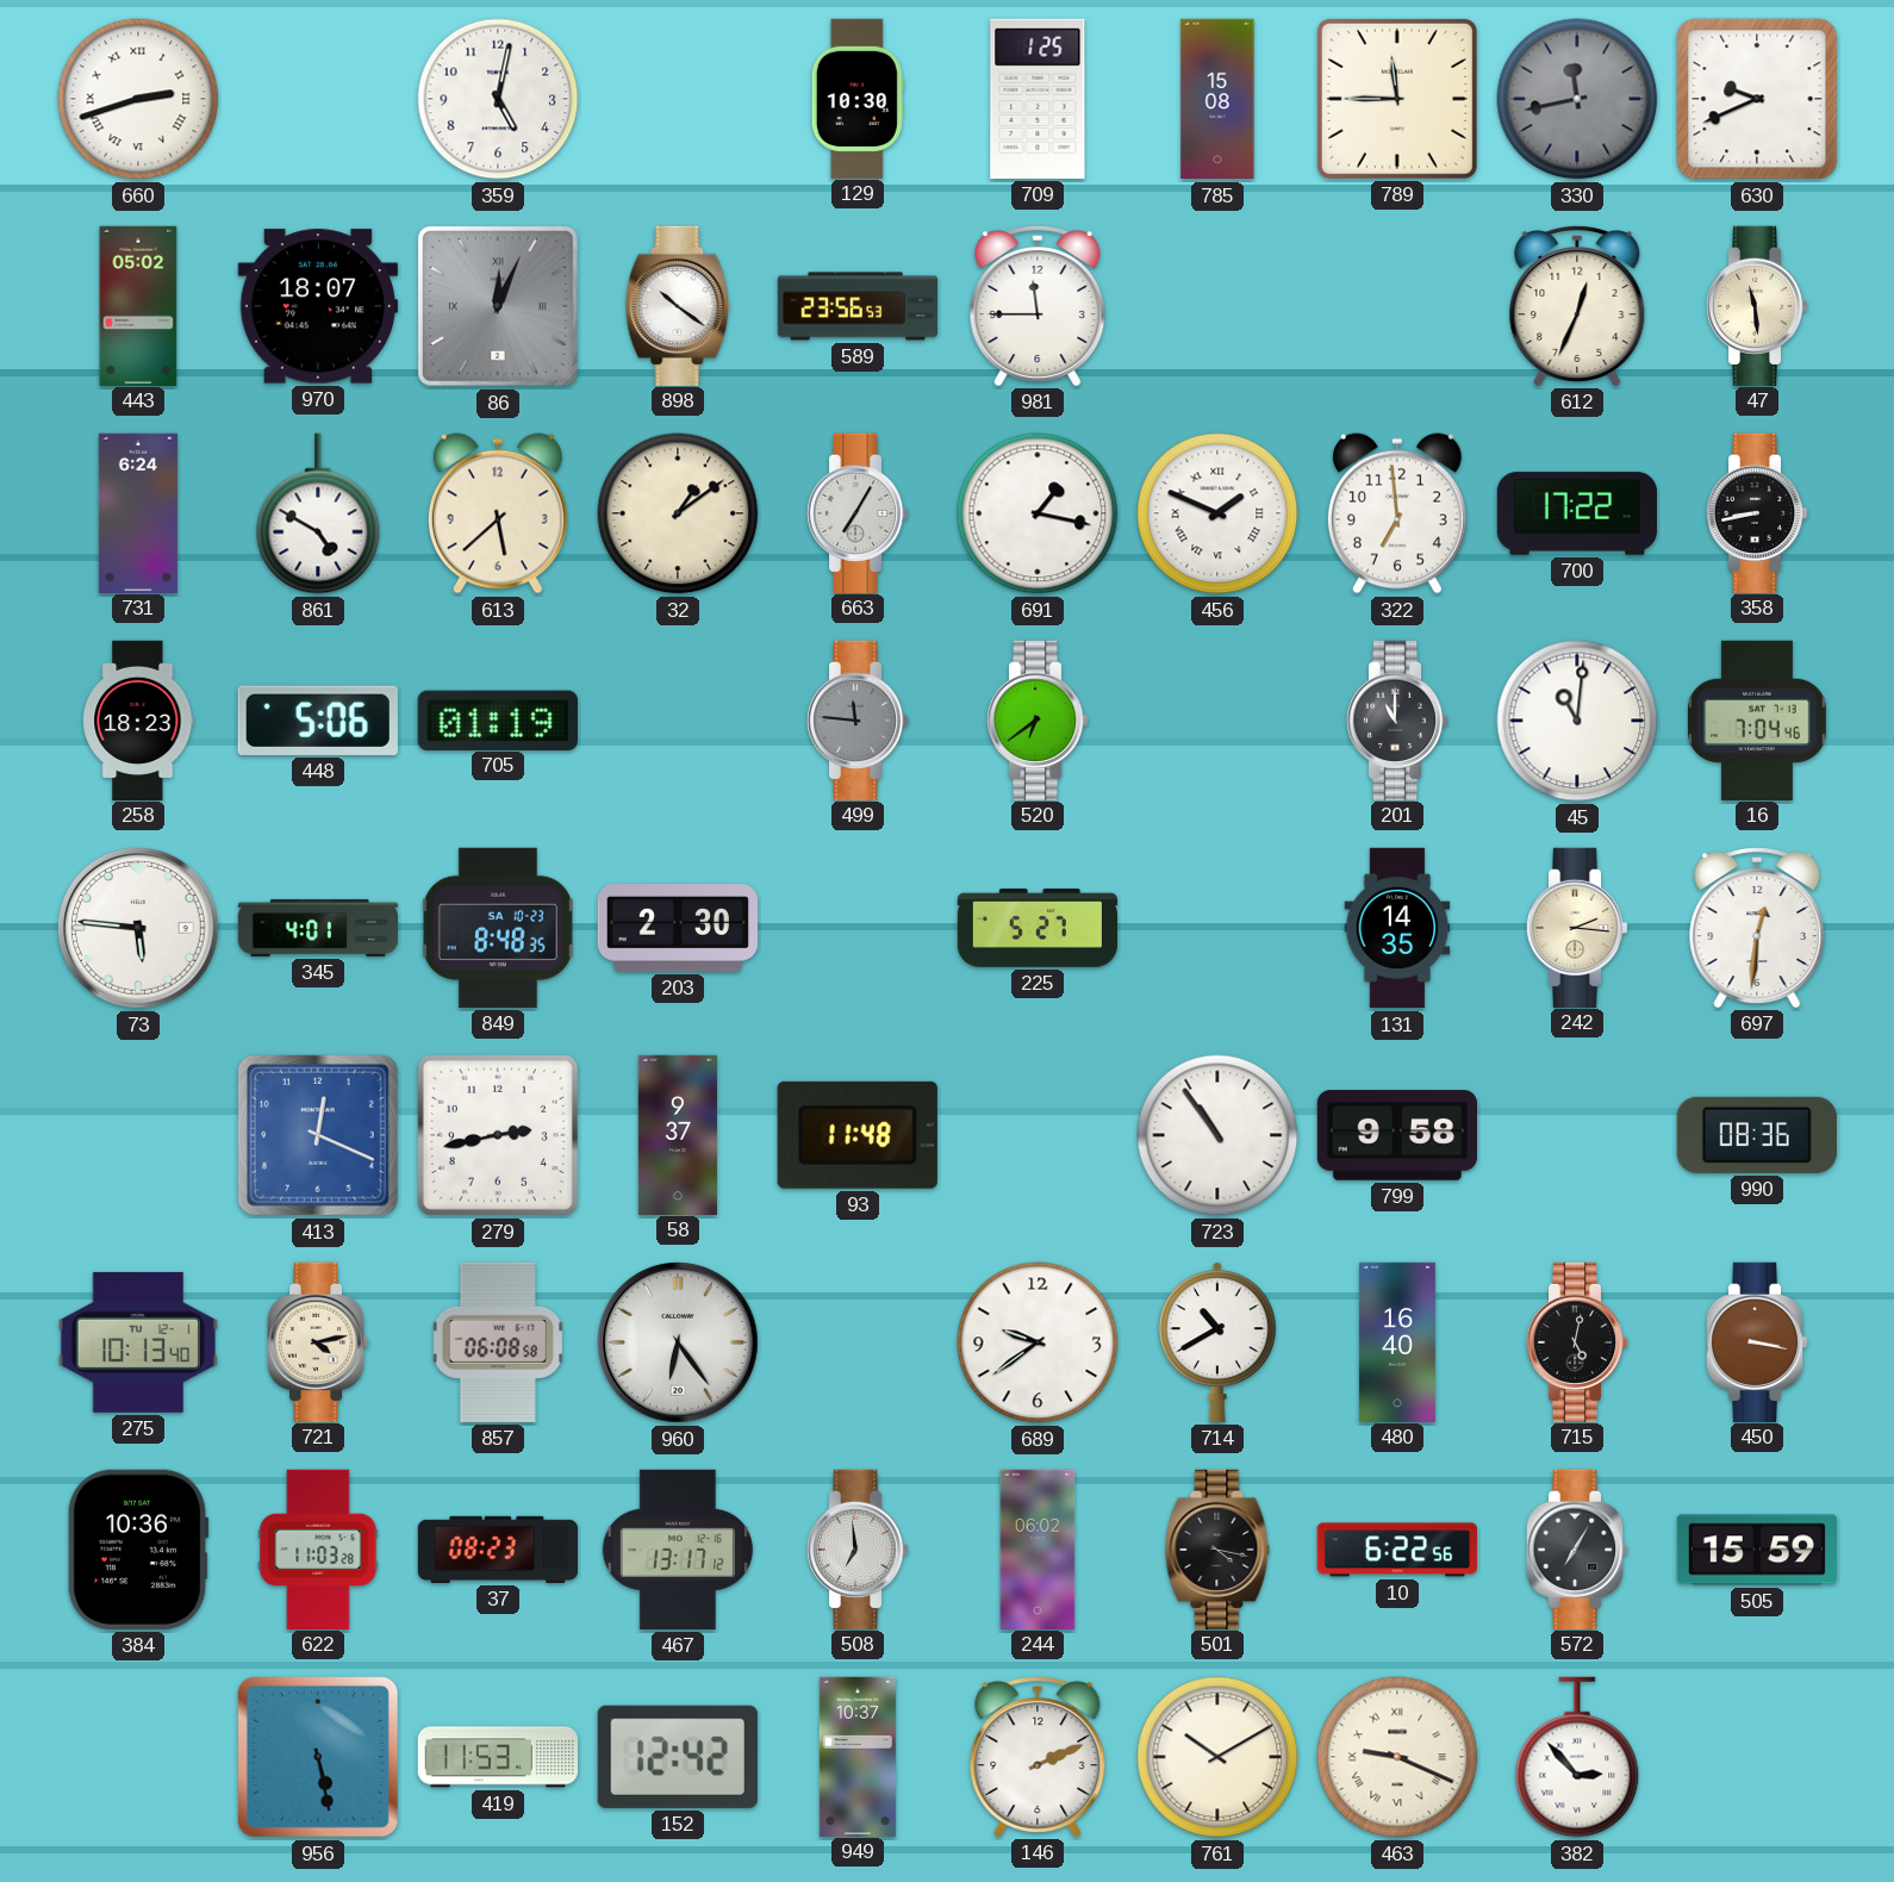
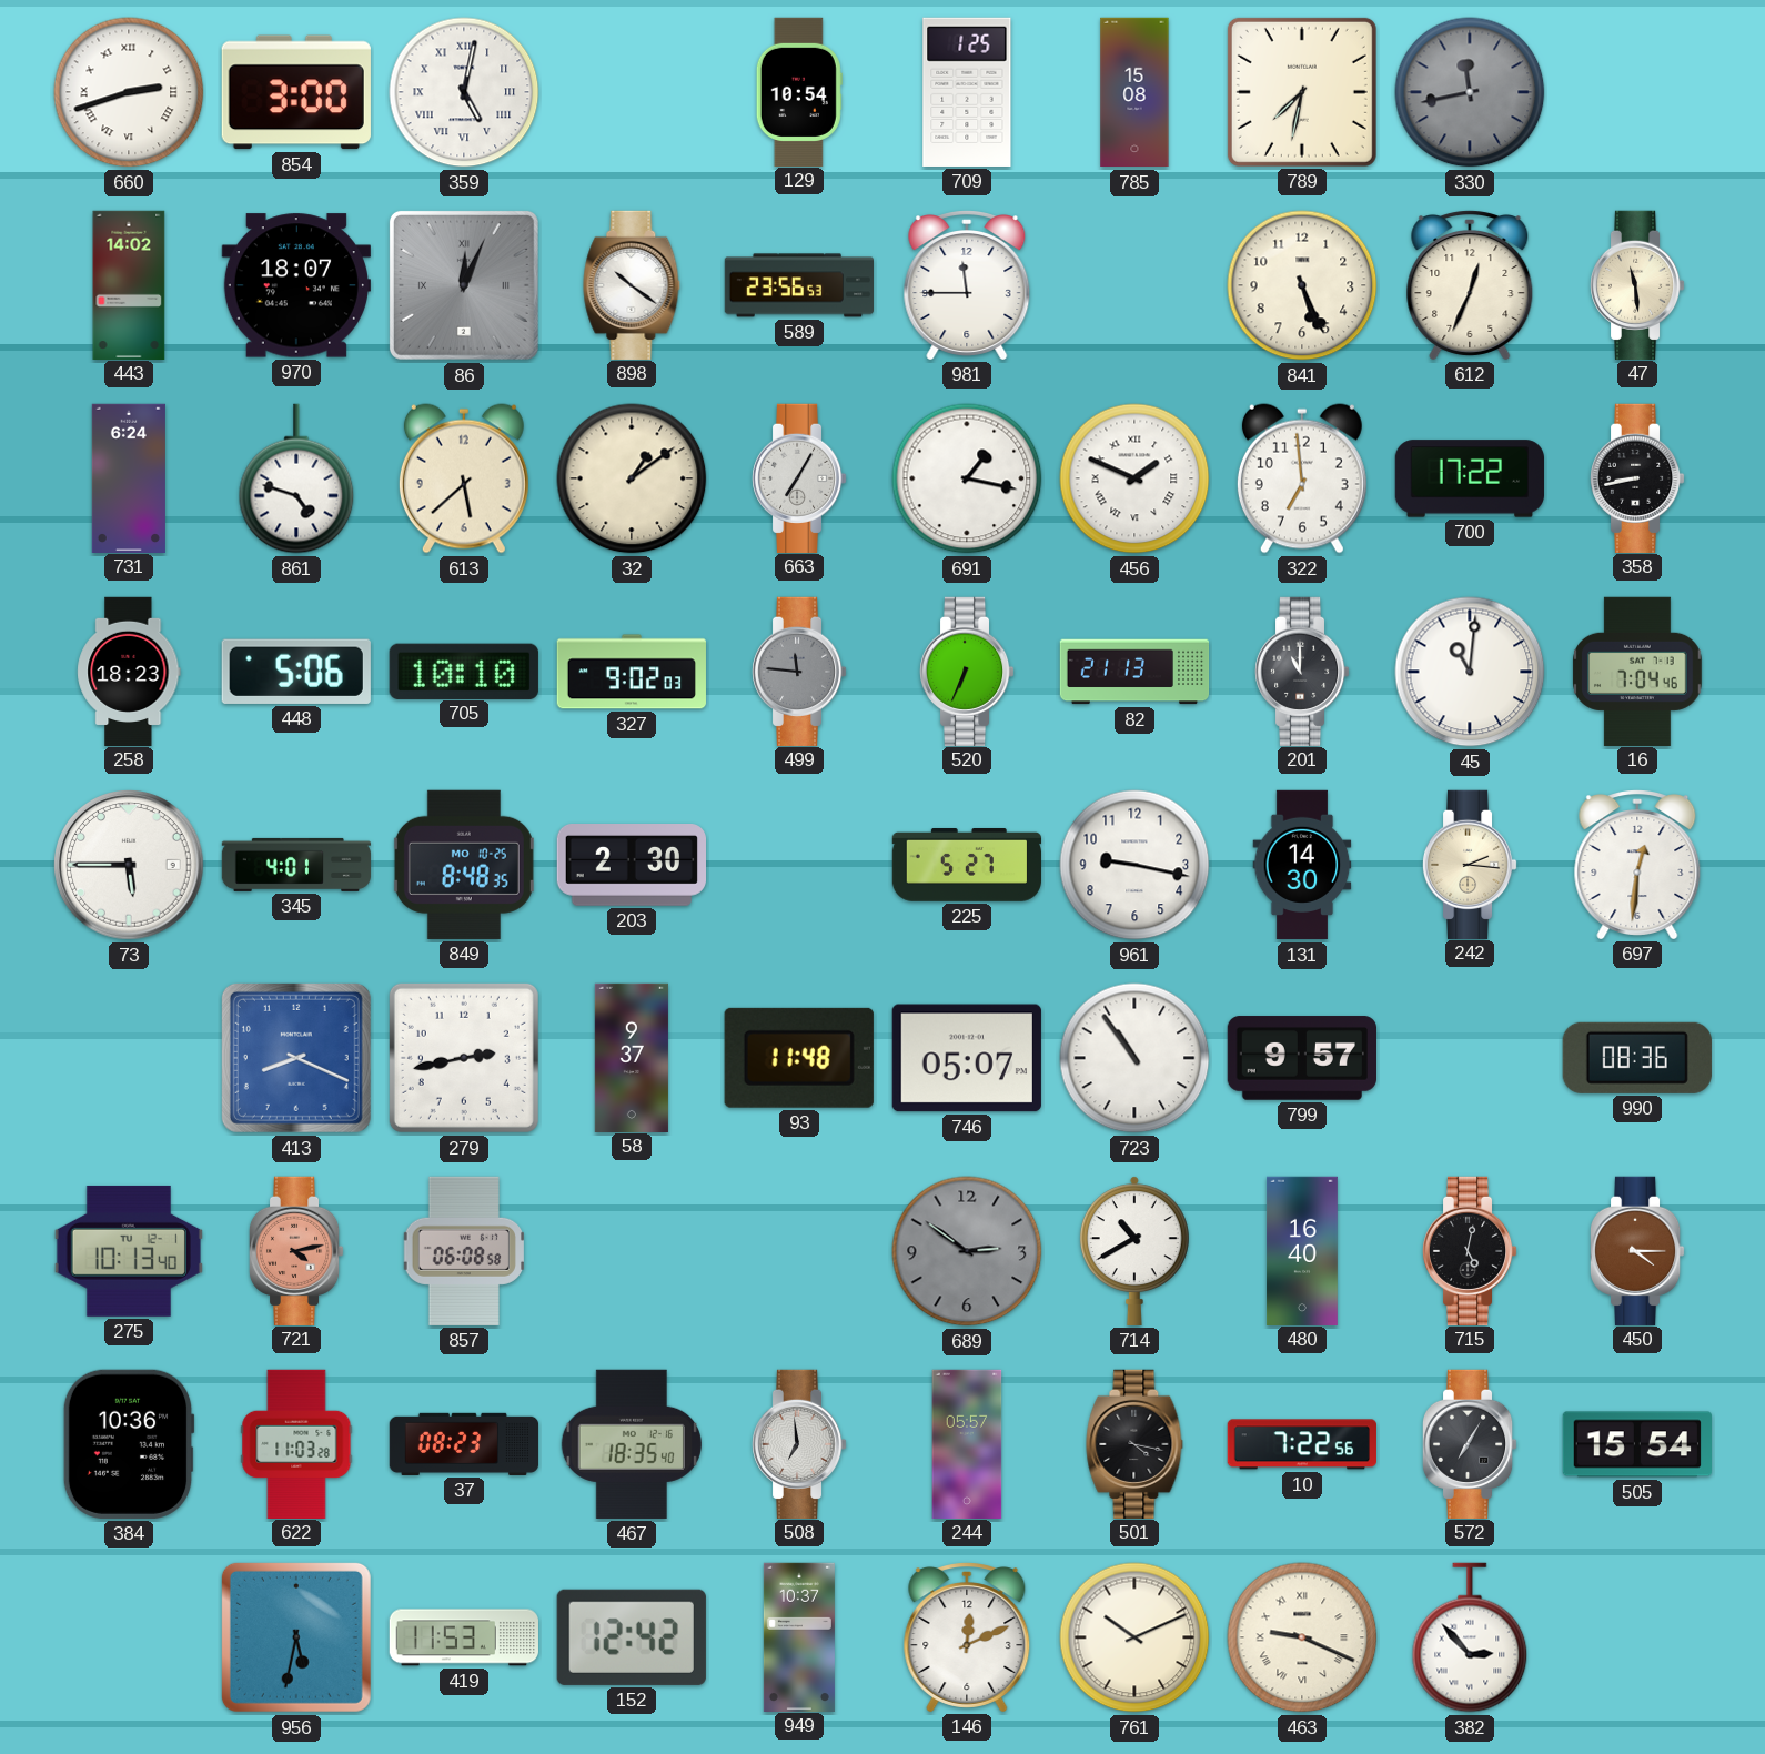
854: none -> 3:00 (296, 92)
359 numerals: Arabic -> Roman (464, 92)
129: 10:30 -> 10:54 (799, 91)
789: 11:45 -> 7:32 (1302, 92)
630: 9:41 -> none (1757, 99)
443: 05:02 -> 14:02 (129, 284)
841: none -> 5:26 (1302, 285)
861: 4:50 -> 4:48 (296, 478)
705: 01:19 -> 10:10 (464, 671)
327: none -> 9:02 (632, 672)
520: 6:39 -> 6:34 (967, 671)
82: none -> 21:13 (1134, 672)
73: 5:46 -> 5:45 (129, 865)
849 date: SA 10-23 -> MO 10-25 (464, 865)
961: none -> 9:17 (1134, 865)
131: 14:35 -> 14:30 (1302, 865)
413: 12:19 -> 8:19 (296, 1058)
746: none -> 05:07 (967, 1058)
799: 9:58 -> 9:57 (1301, 1058)
721 dial: cream -> salmon (296, 1250)
960: 6:24 -> none (678, 1342)
689: 9:39 -> 2:51 (967, 1251)
689 dial: white -> grey (967, 1251)
450: 3:17 -> 4:15 (1637, 1250)
467: 13:17 -> 18:35 (632, 1444)
244: 06:02 -> 05:57 (967, 1443)
10: 6:22 -> 7:22 (1302, 1444)
505: 15:59 -> 15:54 (1636, 1444)
956: 5:28 -> 5:32 (296, 1637)
146: 2:11 -> 12:11 (967, 1637)
761: 10:10 -> 10:11 (1134, 1637)
